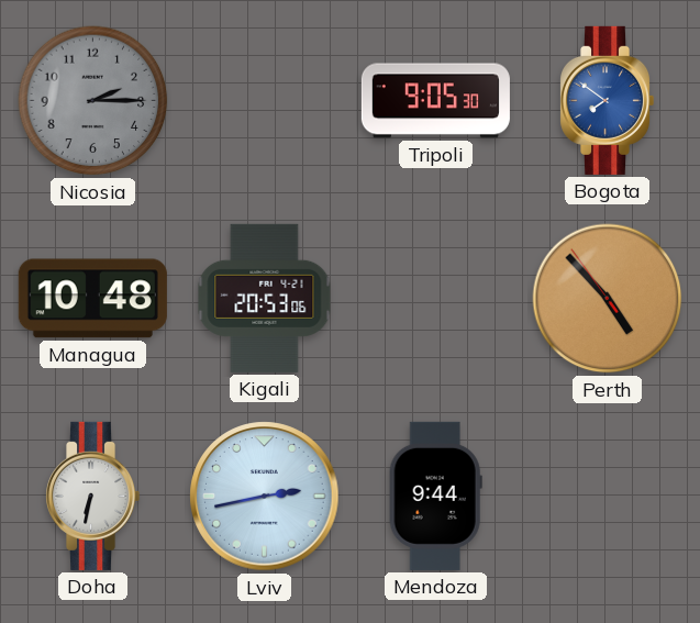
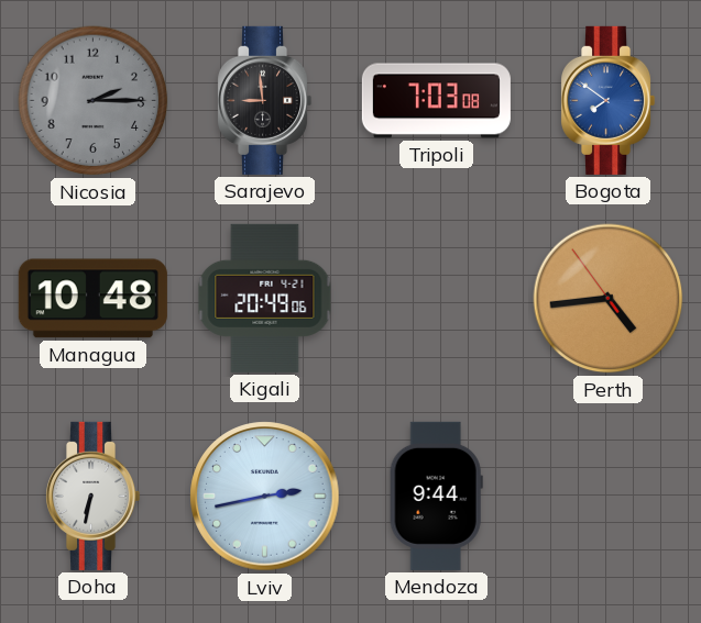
Sarajevo: none -> 8:59 (265, 100)
Tripoli: 9:05 -> 7:03 (436, 101)
Kigali: 20:53 -> 20:49 (265, 298)
Perth: 4:52 -> 4:43 (609, 299)
